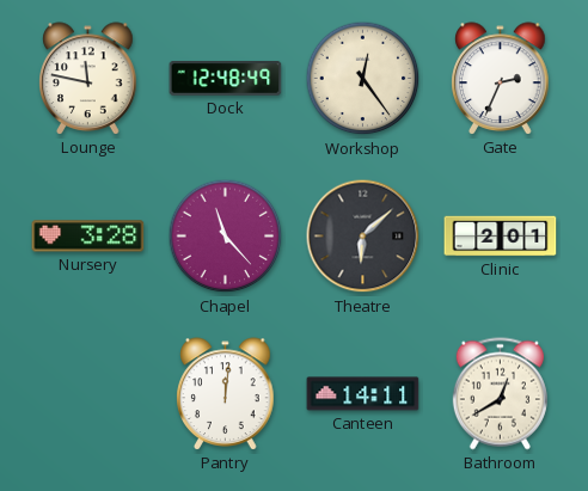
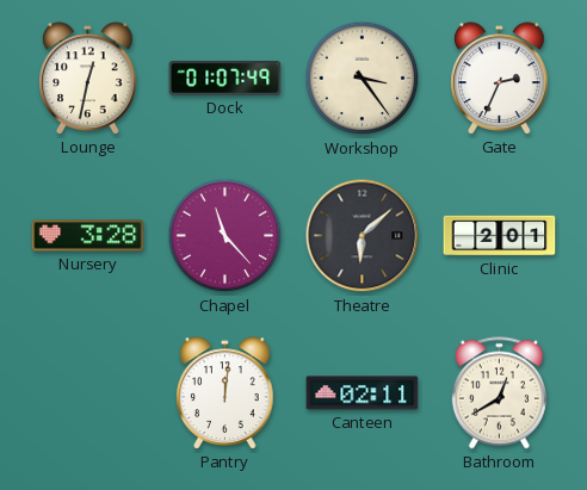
Lounge: 11:47 -> 12:32 (88, 79)
Dock: 12:48 -> 01:07 (225, 79)
Workshop: 12:24 -> 3:24 (363, 79)
Canteen: 14:11 -> 02:11 (363, 393)
